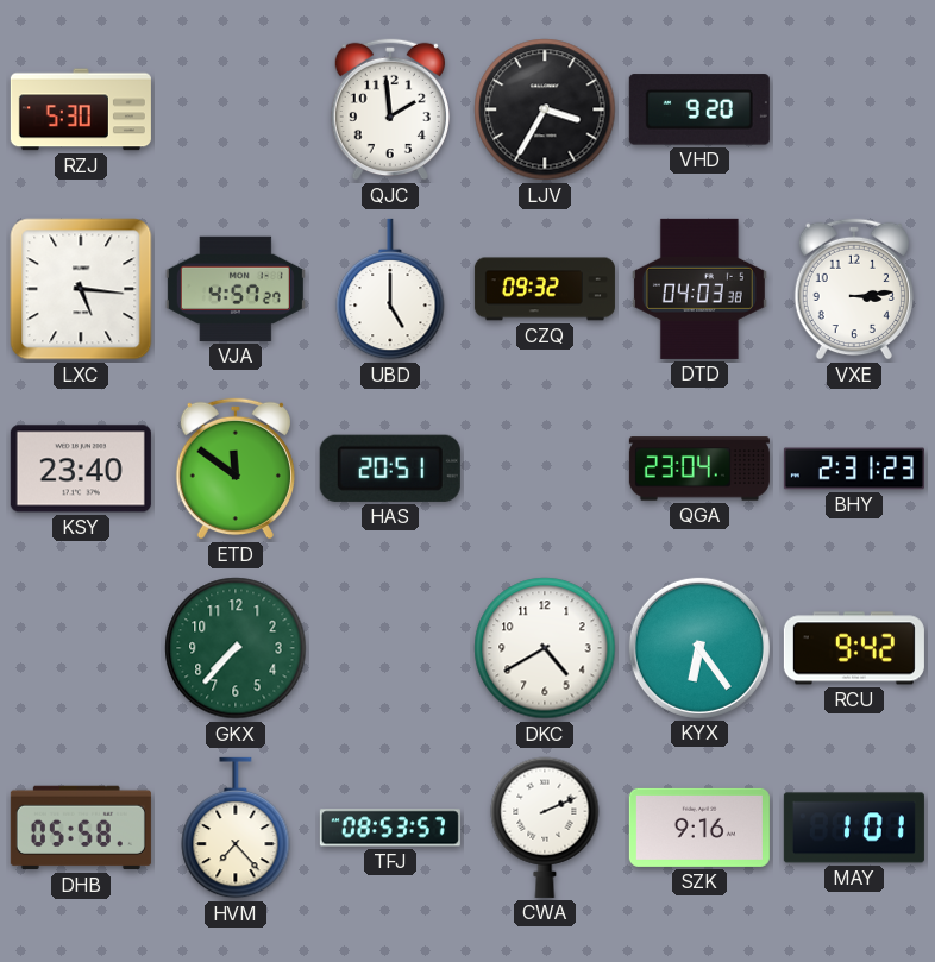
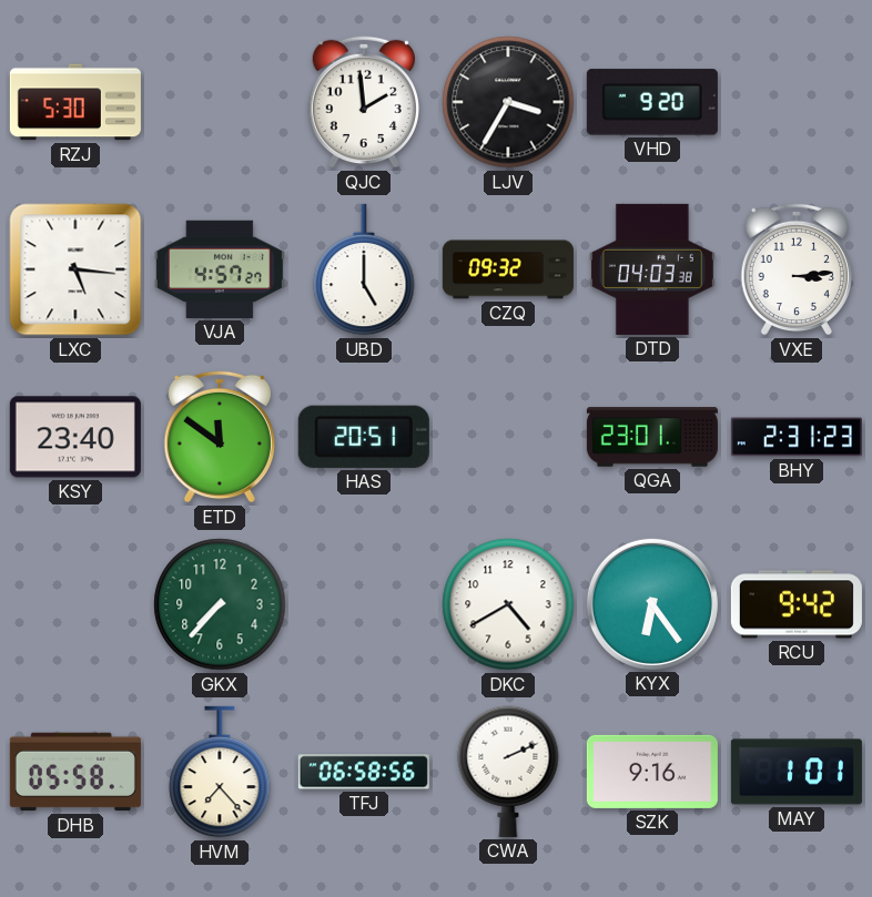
QGA: 23:04 -> 23:01 (652, 437)
TFJ: 08:53 -> 06:58 (364, 772)
